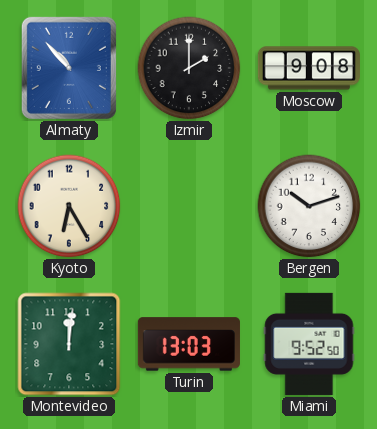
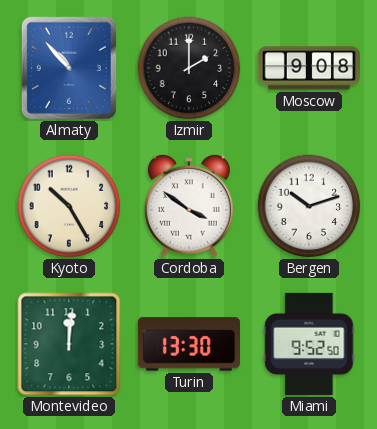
Kyoto: 6:25 -> 10:25 (69, 206)
Cordoba: none -> 3:51 (189, 206)
Turin: 13:03 -> 13:30 (189, 344)
